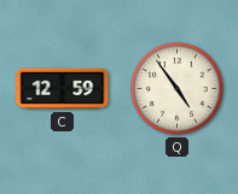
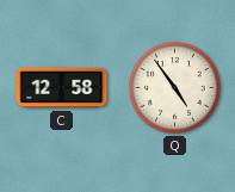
C: 12:59 -> 12:58 (62, 88)
